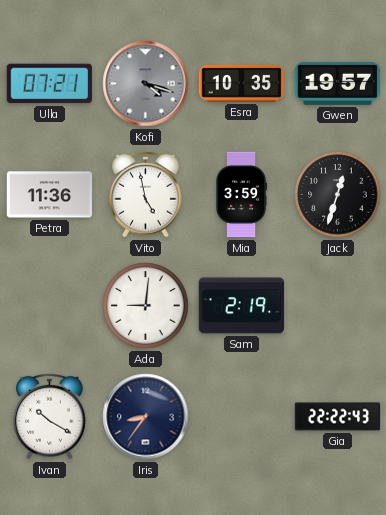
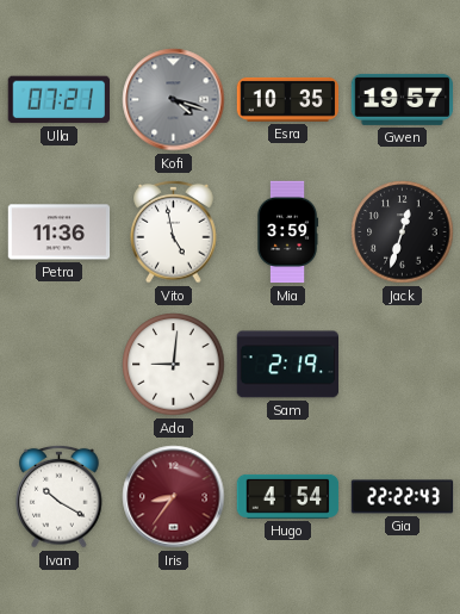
Iris dial: navy -> burgundy (174, 497)
Hugo: none -> 4:54 (288, 496)
